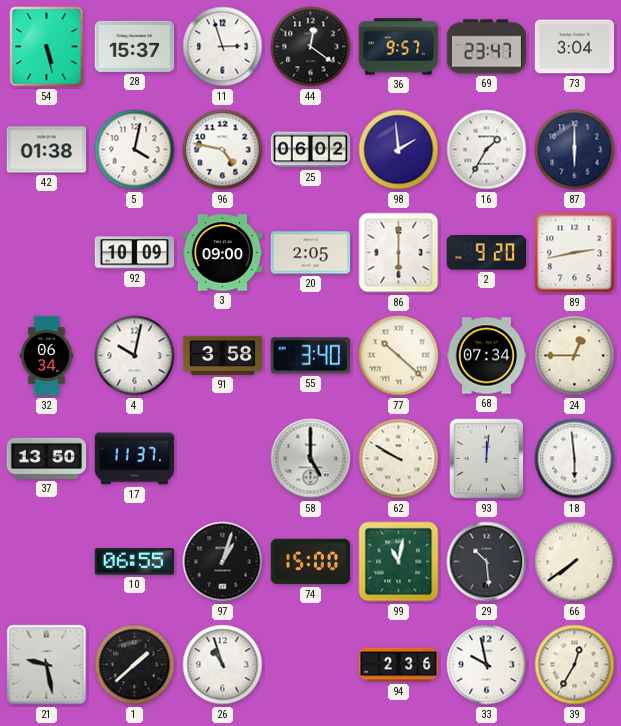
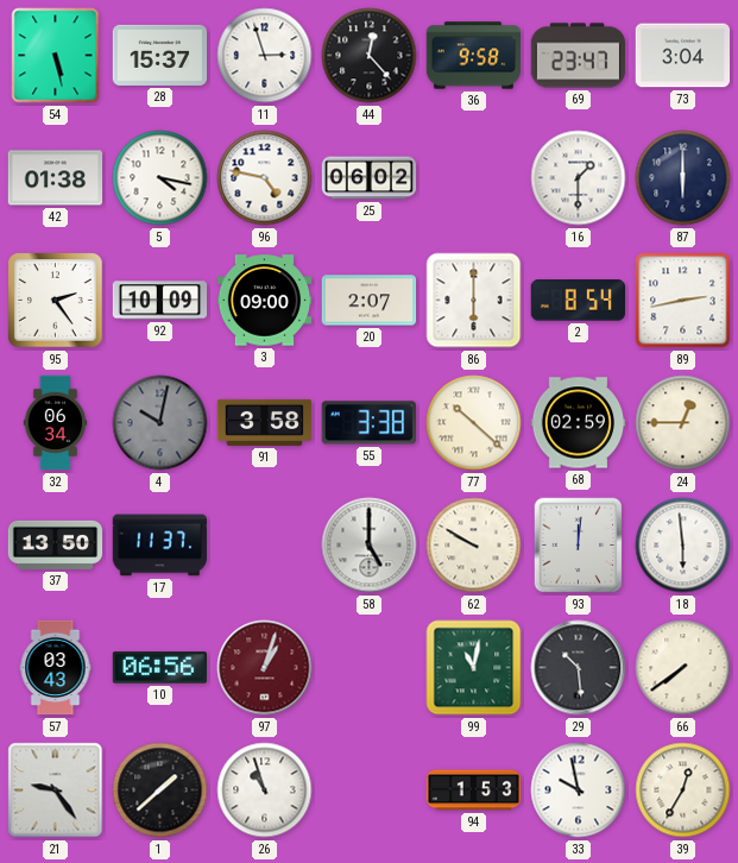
44: 12:21 -> 12:23 (370, 56)
36: 9:57 -> 9:58 (474, 56)
5: 4:02 -> 4:17 (160, 178)
98: 1:59 -> none (399, 150)
16: 1:35 -> 1:30 (579, 178)
95: none -> 2:24 (56, 301)
20: 2:05 -> 2:07 (370, 301)
2: 9:20 -> 8:54 (578, 301)
4 dial: white -> grey (160, 423)
55: 3:40 -> 3:38 (368, 423)
68: 07:34 -> 02:59 (579, 423)
57: none -> 03:43 (56, 668)
10: 06:55 -> 06:56 (159, 668)
97 dial: black -> burgundy (265, 668)
74: 15:00 -> none (311, 562)
21: 9:28 -> 9:24 (56, 790)
94: 2:36 -> 1:53 (474, 790)
